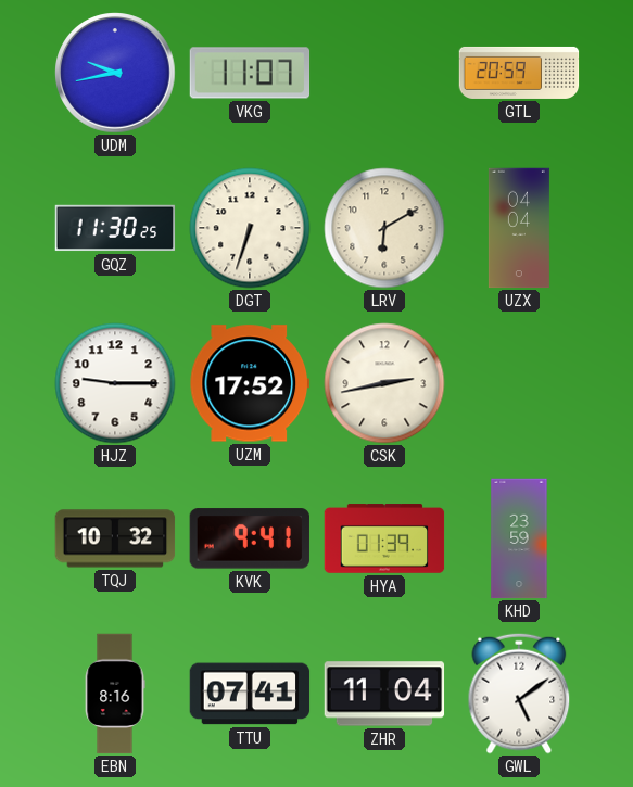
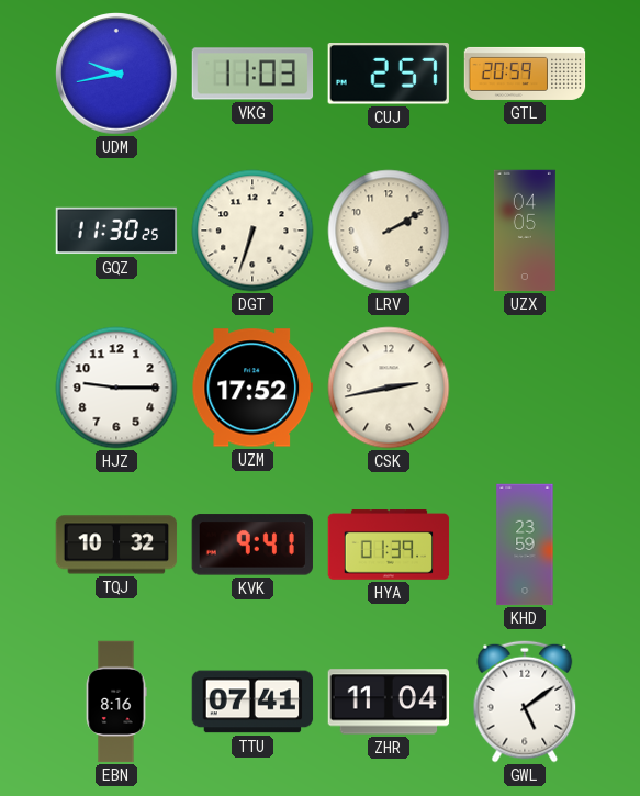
VKG: 11:07 -> 11:03 (252, 74)
CUJ: none -> 2:57 (389, 75)
LRV: 6:10 -> 2:10 (389, 231)
UZX: 04:04 -> 04:05 (525, 231)
